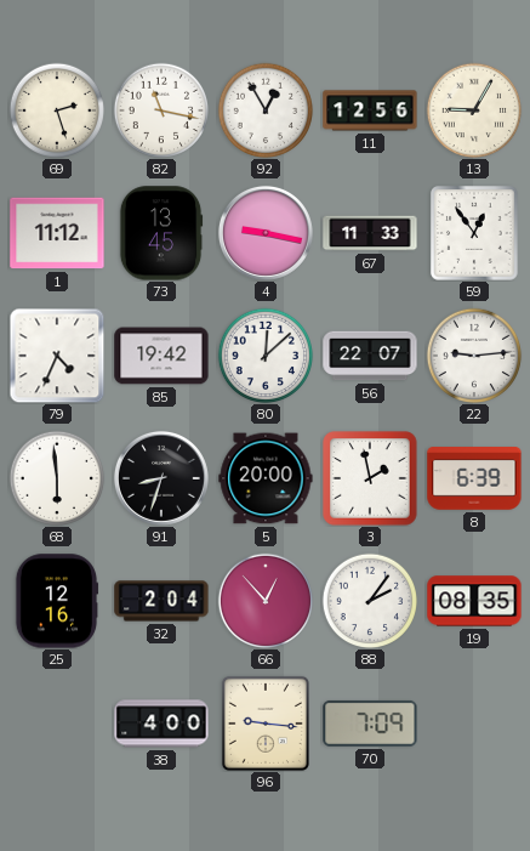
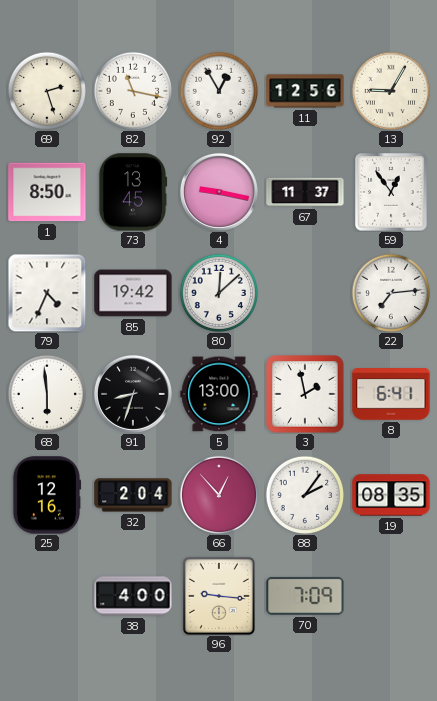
1: 11:12 -> 8:50 (47, 192)
67: 11:33 -> 11:37 (305, 192)
56: 22:07 -> none (370, 356)
22: 9:14 -> 7:14 (391, 293)
5: 20:00 -> 13:00 (219, 394)
8: 6:39 -> 6:41 (391, 394)
